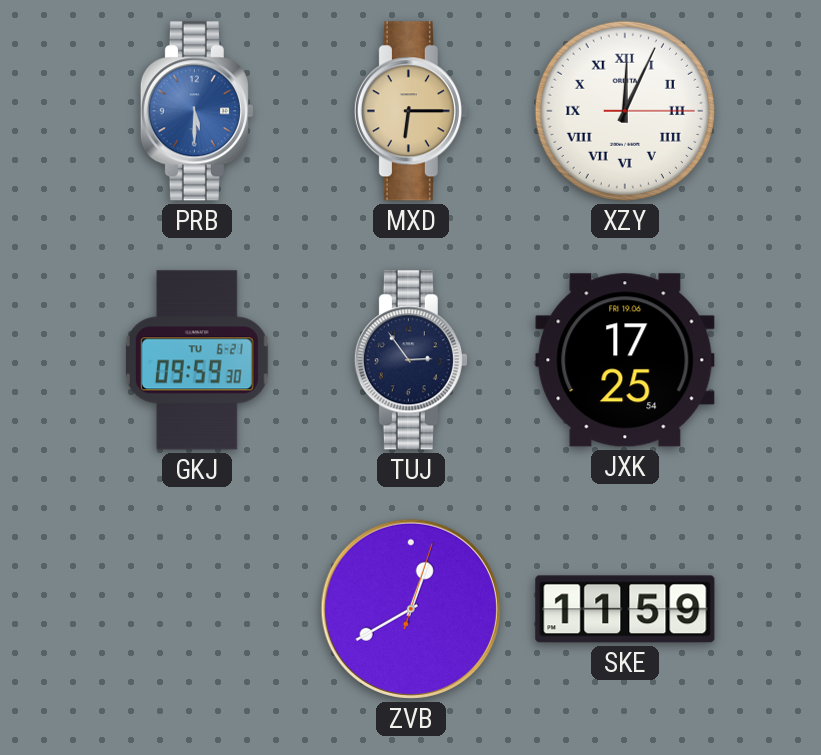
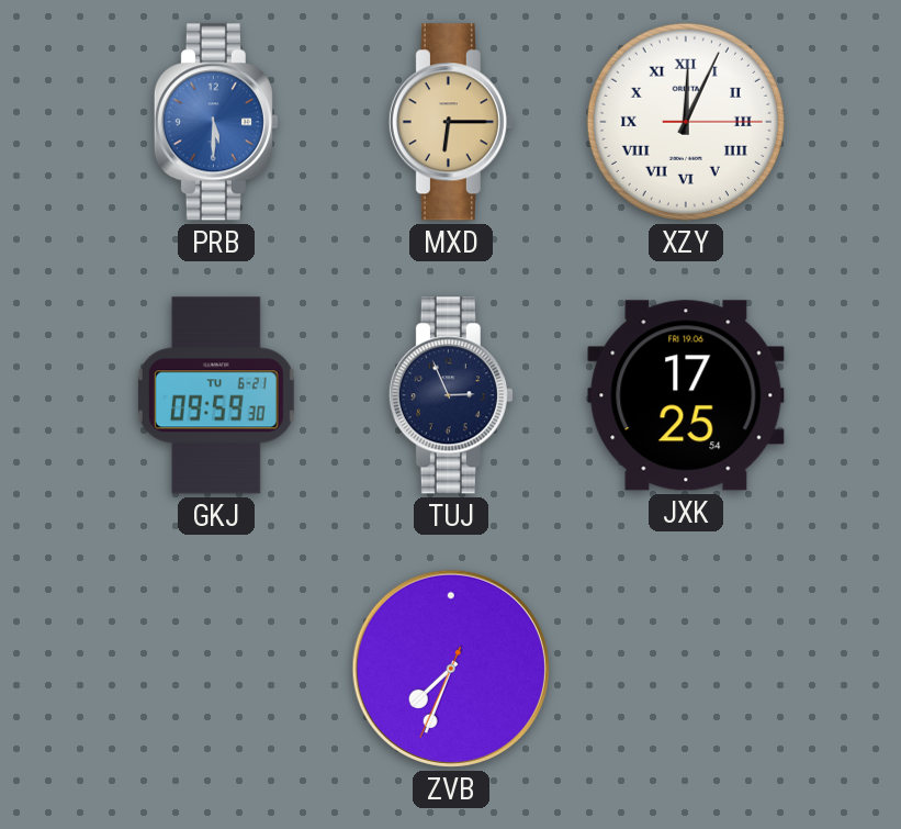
TUJ: 2:54 -> 2:56 (451, 395)
ZVB: 12:40 -> 7:33 (451, 669)
SKE: 11:59 -> none (625, 609)
